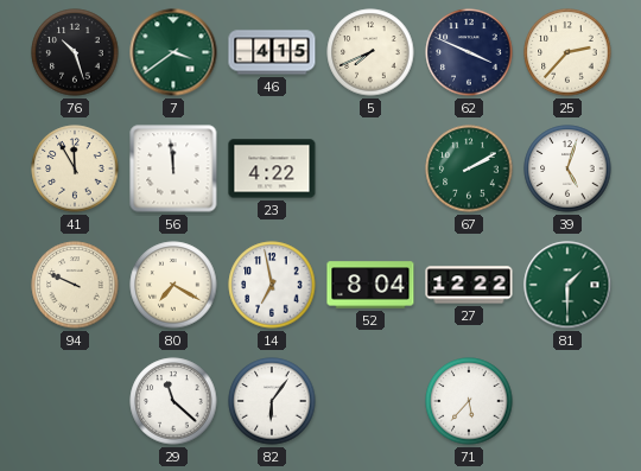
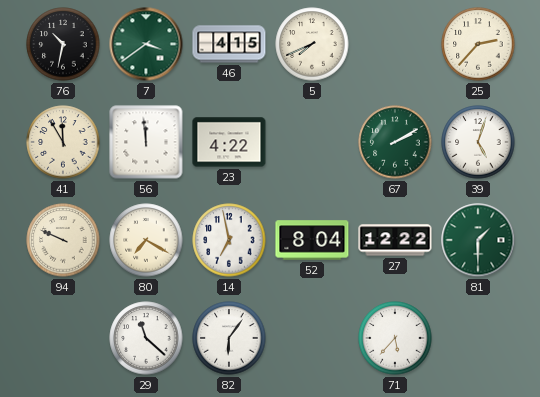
76: 10:27 -> 10:32 (63, 44)
62: 3:49 -> none (469, 52)
